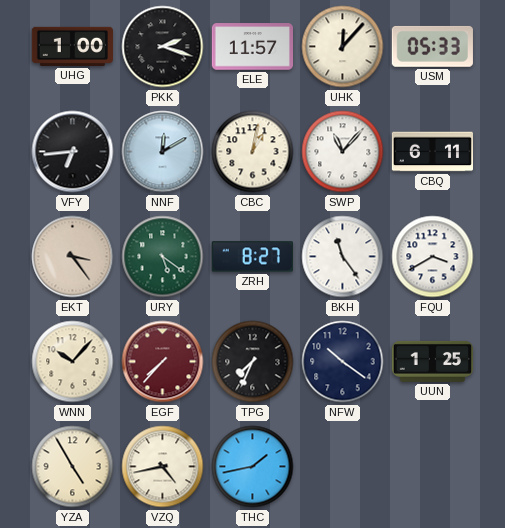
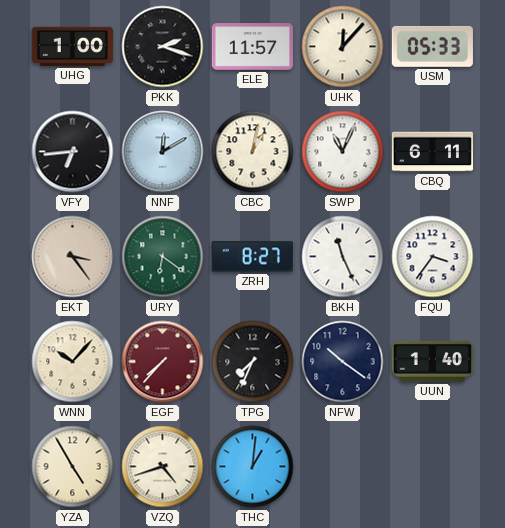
SWP: 11:07 -> 11:04 (343, 152)
URY: 5:21 -> 6:21 (163, 257)
BKH: 11:24 -> 11:26 (343, 257)
FQU: 3:40 -> 3:36 (433, 257)
UUN: 1:25 -> 1:40 (432, 361)
VZQ: 4:43 -> 4:42 (163, 467)
THC: 1:43 -> 1:01 (253, 467)
